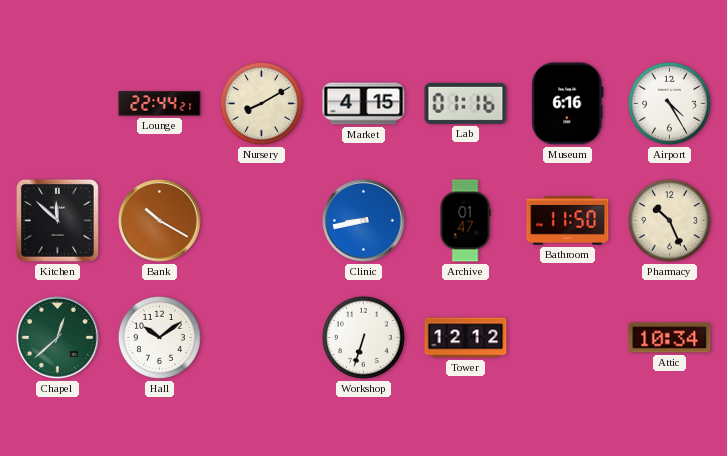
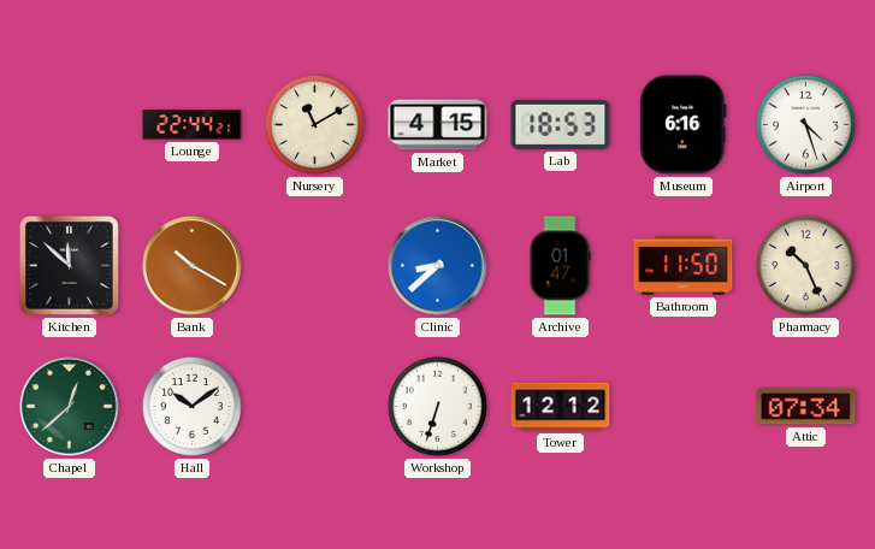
Nursery: 8:10 -> 11:10 (314, 124)
Lab: 01:16 -> 18:53 (561, 124)
Airport: 4:25 -> 4:27 (805, 124)
Clinic: 8:43 -> 8:38 (438, 266)
Attic: 10:34 -> 07:34 (806, 407)
